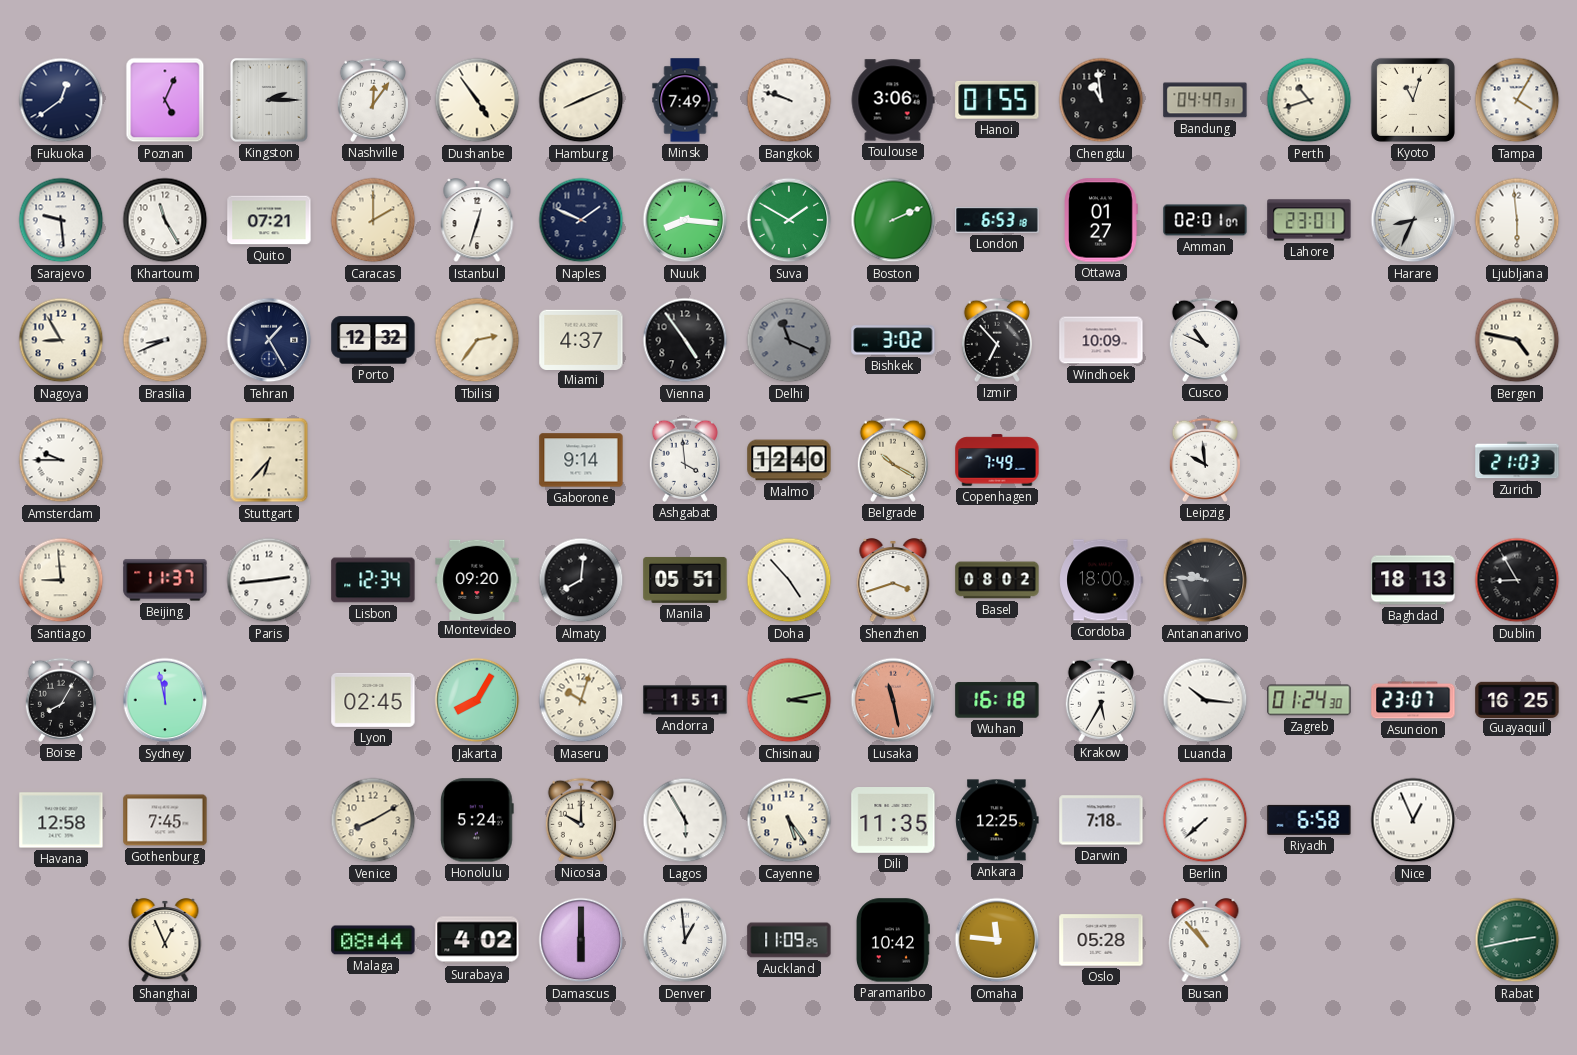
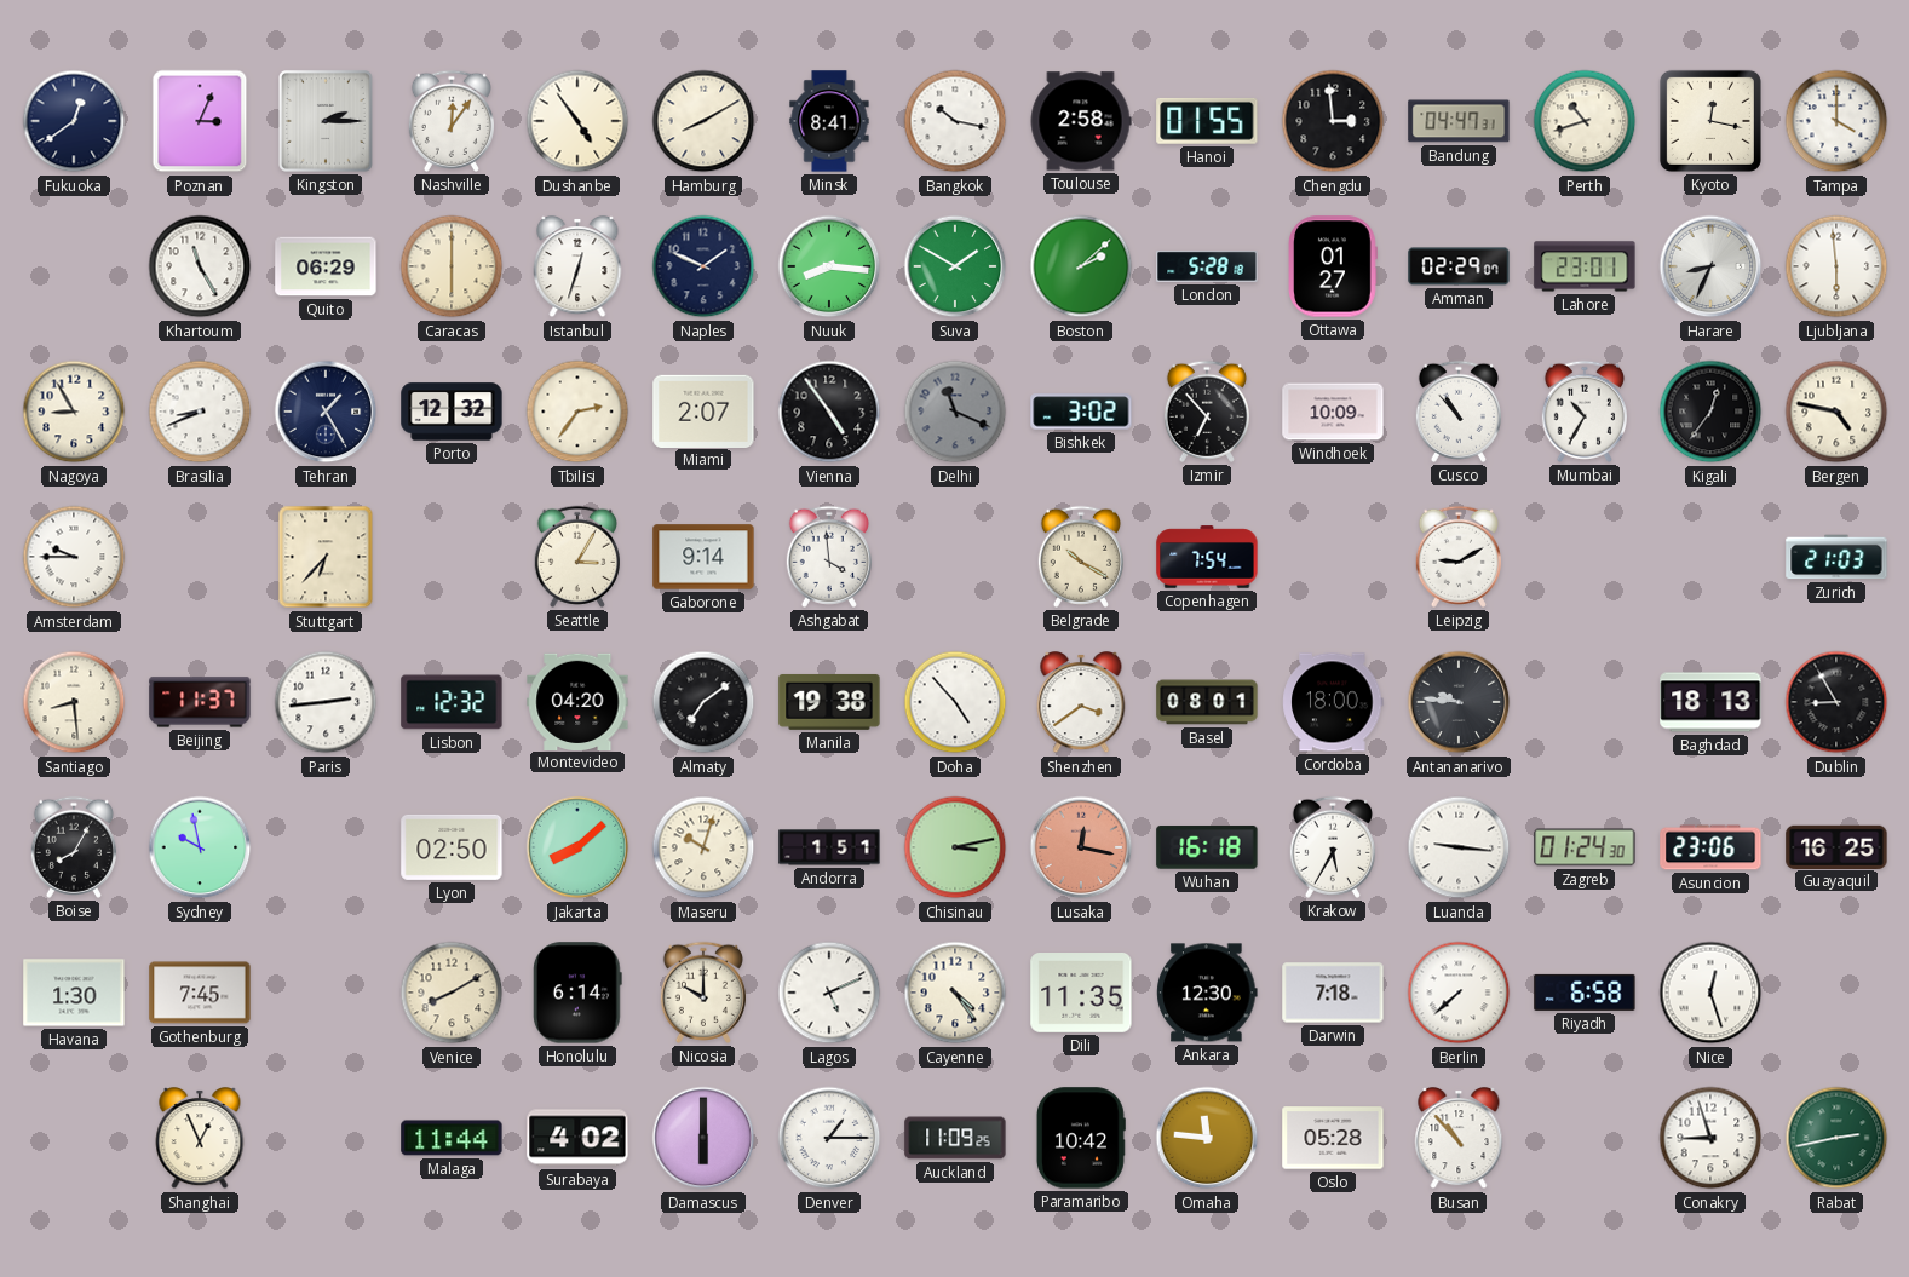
Poznan: 5:04 -> 3:04 (200, 121)
Hamburg: 8:11 -> 8:10 (703, 121)
Minsk: 7:49 -> 8:41 (829, 121)
Bangkok: 9:48 -> 10:17 (955, 121)
Toulouse: 3:06 -> 2:58 (1081, 121)
Chengdu: 10:59 -> 2:59 (1333, 121)
Kyoto: 11:03 -> 12:17 (1710, 121)
Tampa: 4:05 -> 4:00 (1836, 121)
Sarajevo: 9:29 -> none (61, 220)
Quito: 07:21 -> 06:29 (326, 266)
Caracas: 2:00 -> 6:00 (452, 266)
Boston: 2:11 -> 2:08 (1081, 266)
London: 6:53 -> 5:28 (1207, 266)
Amman: 02:01 -> 02:29 (1459, 266)
Miami: 4:37 -> 2:07 (703, 410)
Cusco: 10:49 -> 10:53 (1459, 412)
Mumbai: none -> 10:35 (1585, 412)
Kigali: none -> 12:36 (1710, 412)
Seattle: none -> 3:05 (577, 557)
Malmo: 12:40 -> none (789, 460)
Copenhagen: 7:49 -> 7:54 (1207, 557)
Leipzig: 9:59 -> 9:10 (1459, 557)
Santiago: 8:59 -> 8:29 (74, 702)
Lisbon: 12:34 -> 12:32 (452, 702)
Montevideo: 09:20 -> 04:20 (577, 701)
Almaty: 8:01 -> 7:09 (703, 702)
Manila: 05:51 -> 19:38 (829, 702)
Shenzhen: 3:42 -> 3:39 (1081, 703)
Basel: 08:02 -> 08:01 (1207, 702)
Sydney: 11:58 -> 9:58 (200, 847)
Lyon: 02:45 -> 02:50 (452, 847)
Jakarta: 8:05 -> 8:08 (577, 847)
Lusaka: 11:28 -> 12:17 (1081, 847)
Luanda: 10:16 -> 9:16 (1459, 847)
Asuncion: 23:07 -> 23:06 (1710, 847)
Havana: 12:58 -> 1:30 (74, 993)
Honolulu: 5:24 -> 6:14 (579, 993)
Lagos: 5:55 -> 5:11 (829, 993)
Cayenne: 5:24 -> 4:24 (955, 993)
Ankara: 12:25 -> 12:30 (1207, 993)
Nice: 12:56 -> 12:27 (1710, 993)
Malaga: 08:44 -> 11:44 (452, 1138)
Denver: 12:59 -> 1:15 (829, 1138)
Conakry: none -> 8:57 (1710, 1138)
